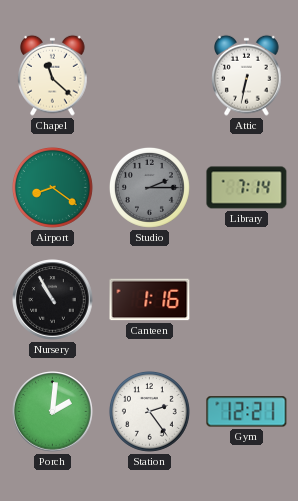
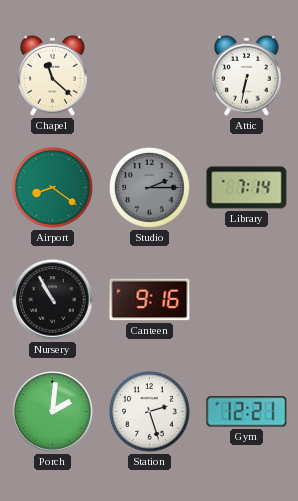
Canteen: 1:16 -> 9:16 (150, 300)
Station: 2:24 -> 2:27 (149, 411)
